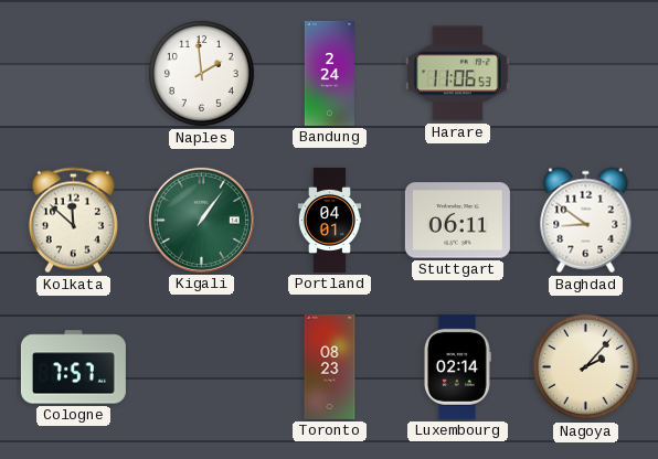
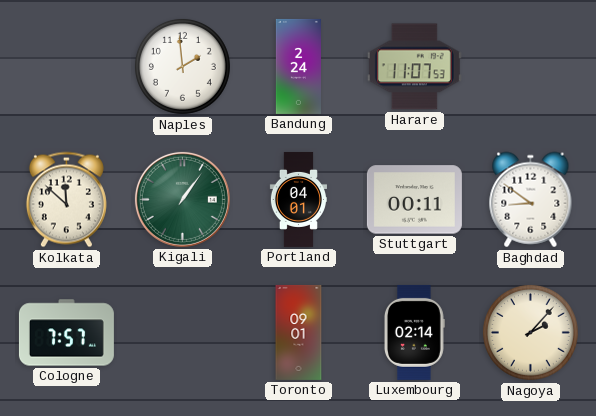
Harare: 11:06 -> 11:07 (414, 67)
Stuttgart: 06:11 -> 00:11 (414, 200)
Toronto: 08:23 -> 09:01 (299, 332)
